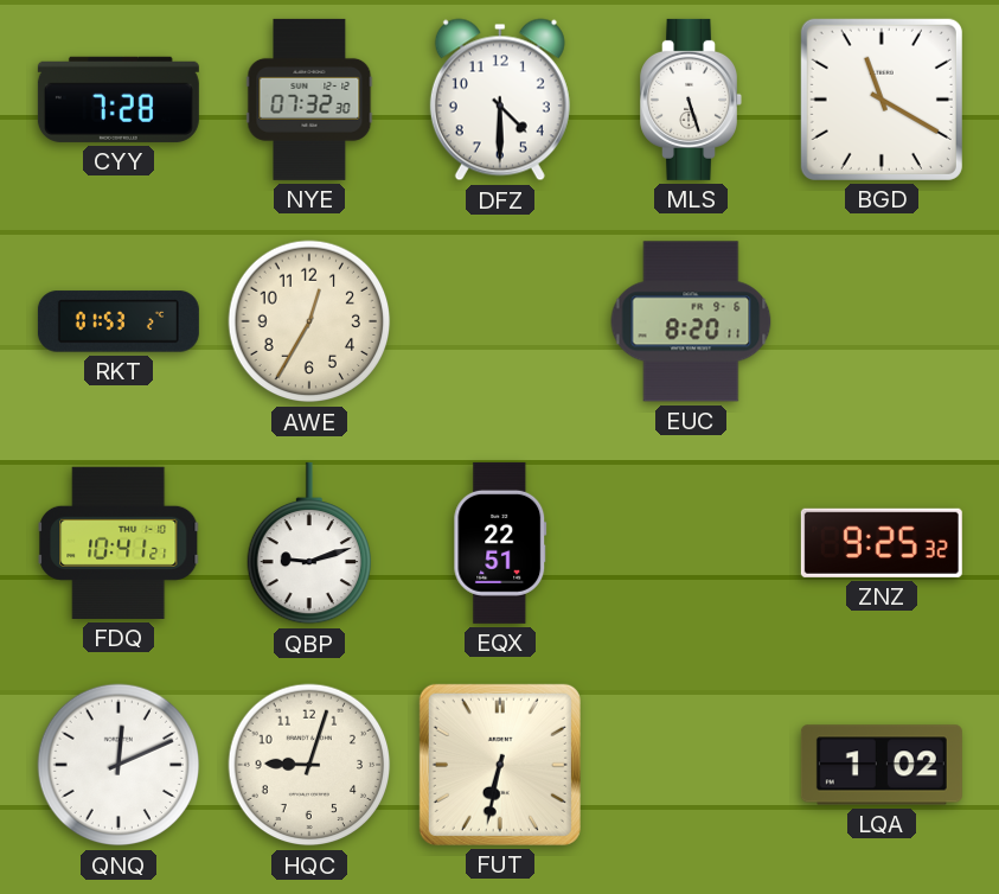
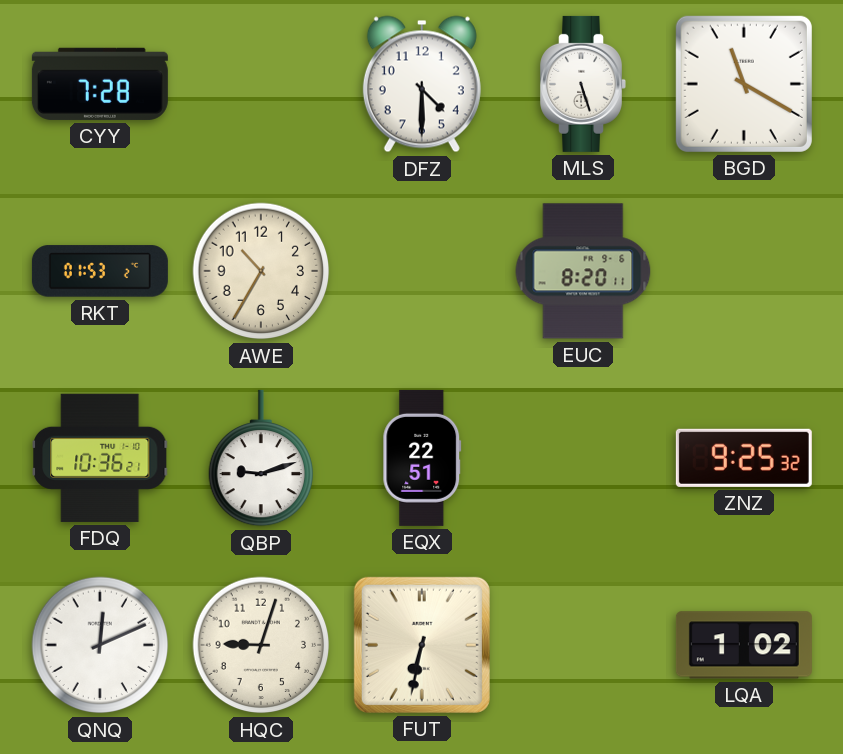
NYE: 07:32 -> none (309, 100)
AWE: 12:35 -> 10:35 (261, 271)
FDQ: 10:41 -> 10:36 (100, 458)
